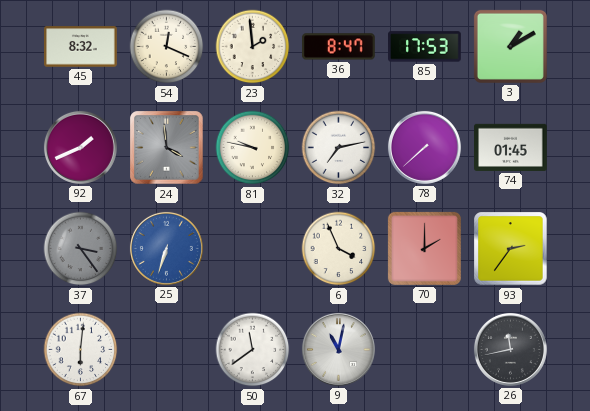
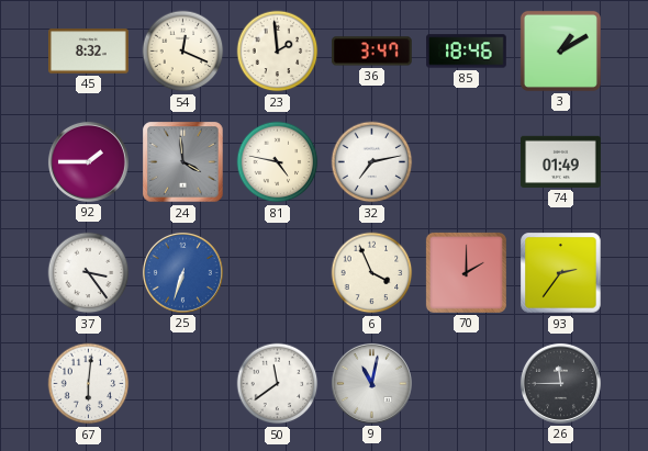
36: 8:47 -> 3:47 (371, 52)
85: 17:53 -> 18:46 (467, 52)
92: 1:41 -> 1:45 (88, 161)
81: 9:47 -> 4:47 (278, 162)
78: 7:38 -> none (424, 147)
74: 01:45 -> 01:49 (561, 161)
37 dial: grey -> white (89, 273)
26: 11:43 -> 11:45 (560, 383)
